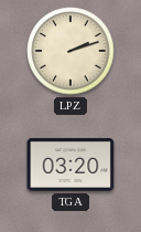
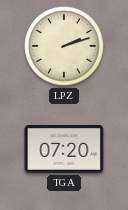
TGA: 03:20 -> 07:20 (64, 149)
